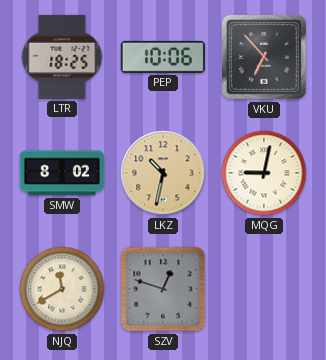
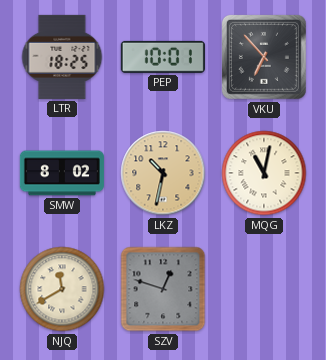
PEP: 10:06 -> 10:01 (163, 57)
MQG: 9:02 -> 11:02 (264, 173)
